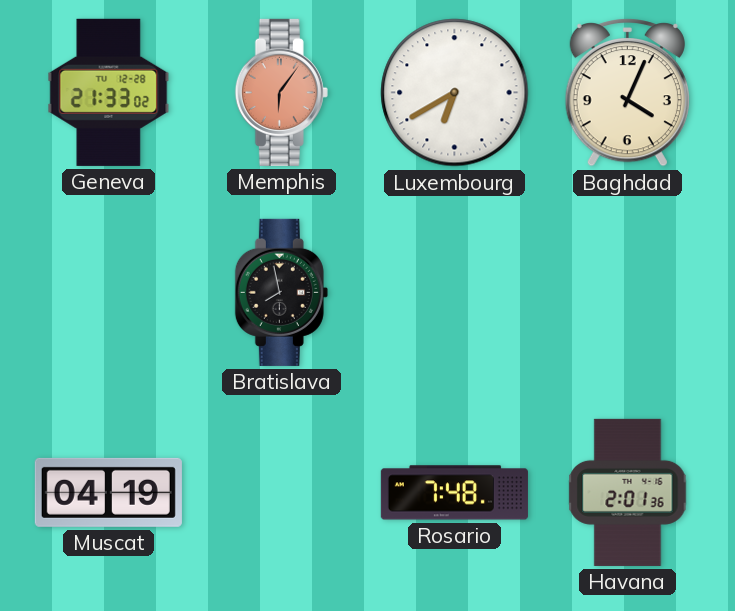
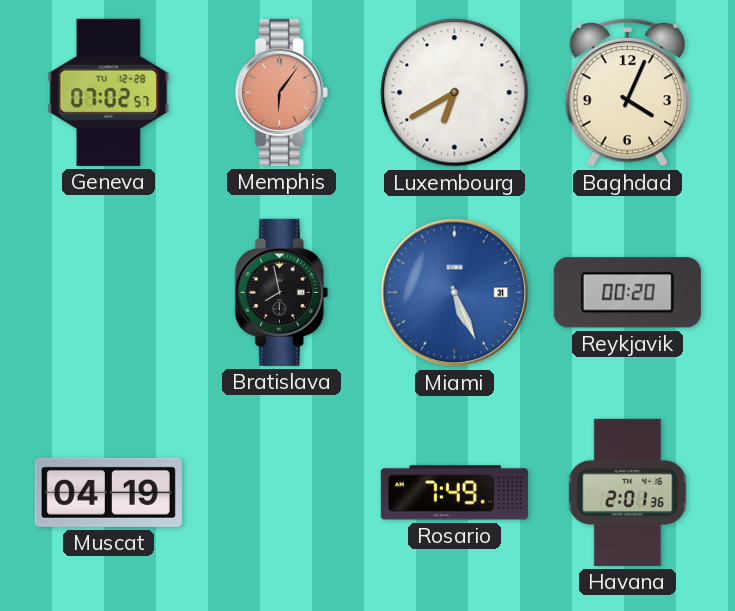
Geneva: 21:33 -> 07:02 (109, 92)
Miami: none -> 5:26 (455, 293)
Reykjavik: none -> 00:20 (627, 293)
Rosario: 7:48 -> 7:49 (454, 493)
